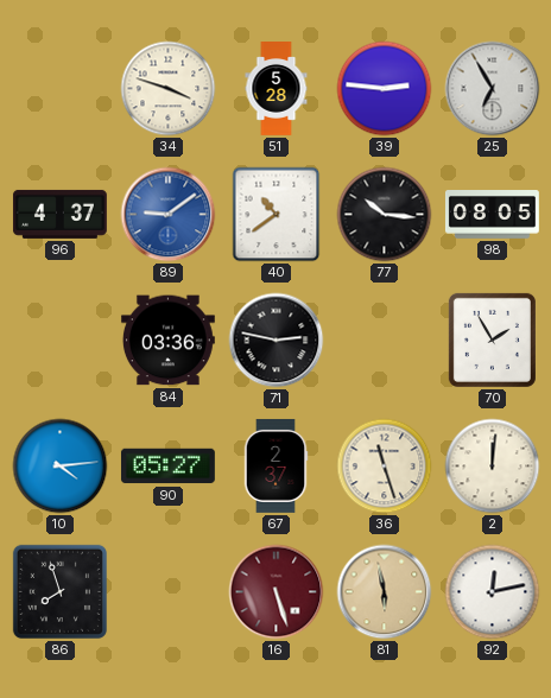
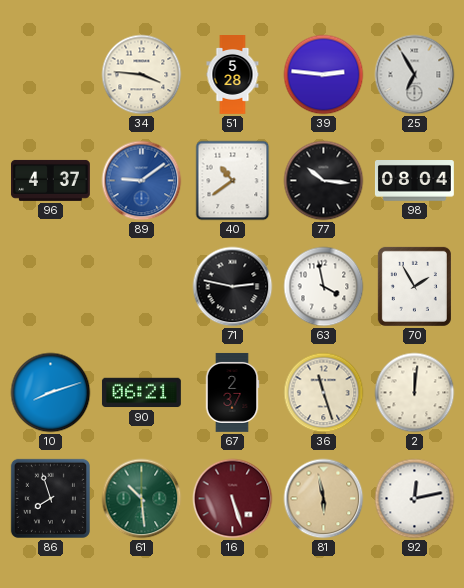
34: 3:48 -> 3:46 (142, 75)
98: 08:05 -> 08:04 (414, 181)
84: 03:36 -> none (167, 341)
63: none -> 3:58 (324, 287)
10: 4:14 -> 8:12 (51, 393)
90: 05:27 -> 06:21 (141, 393)
61: none -> 10:29 (142, 499)
